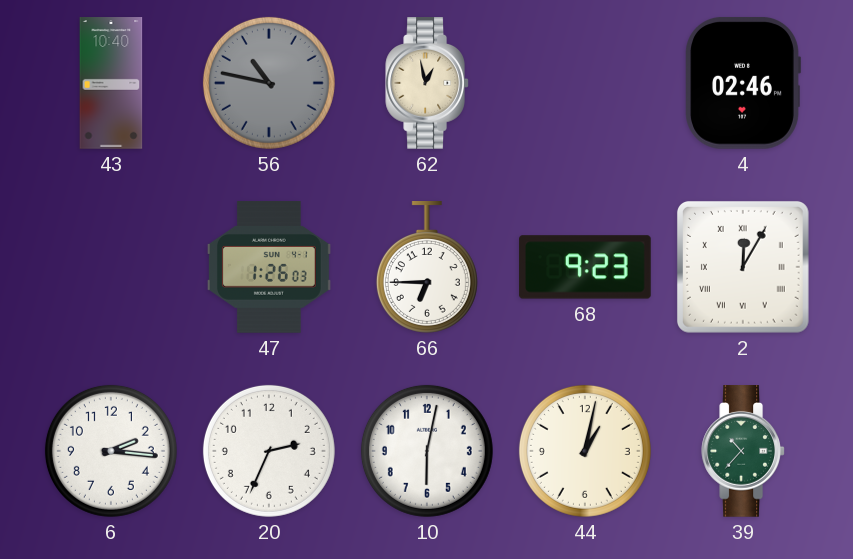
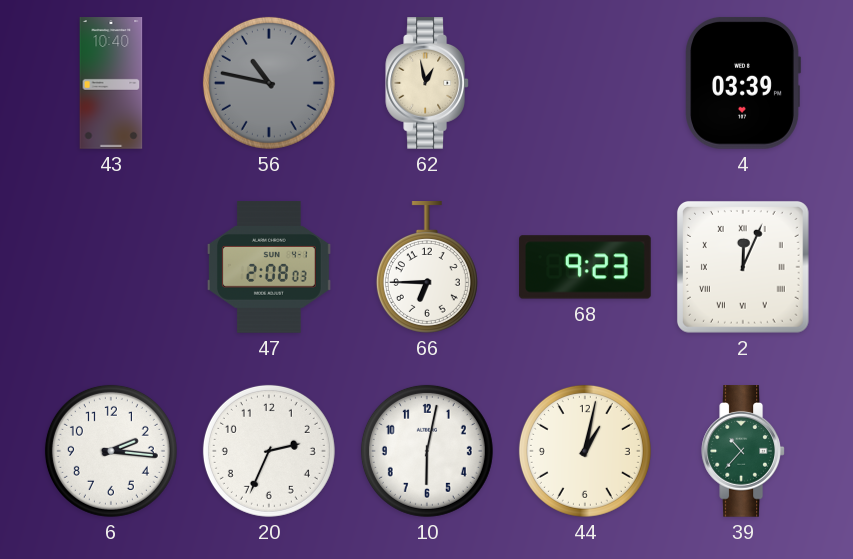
4: 02:46 -> 03:39 (743, 83)
47: 1:26 -> 2:08 (269, 267)
2: 12:05 -> 12:04 (743, 267)
